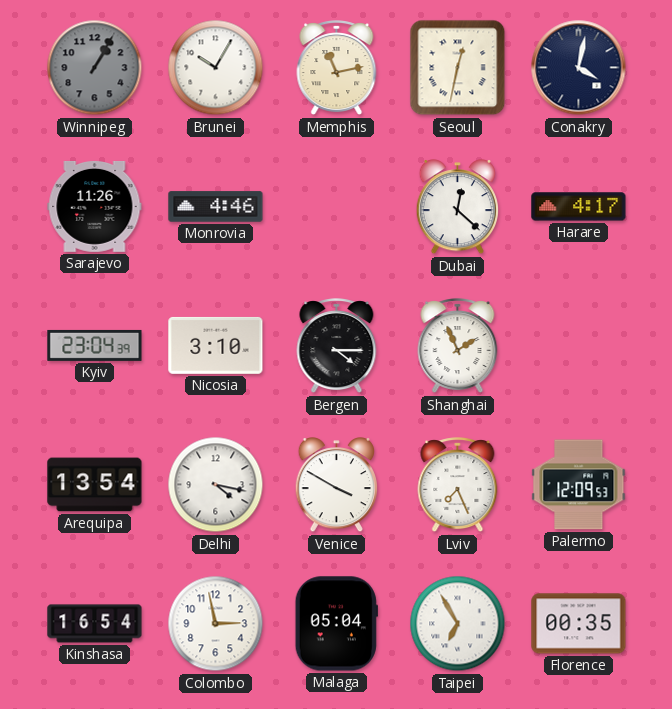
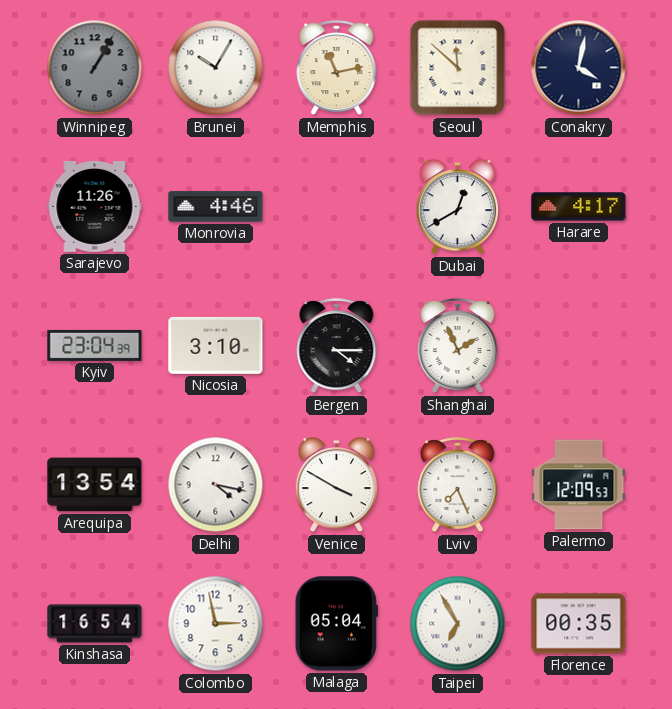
Seoul: 12:32 -> 11:52 (458, 68)
Dubai: 12:22 -> 12:40 (457, 207)
